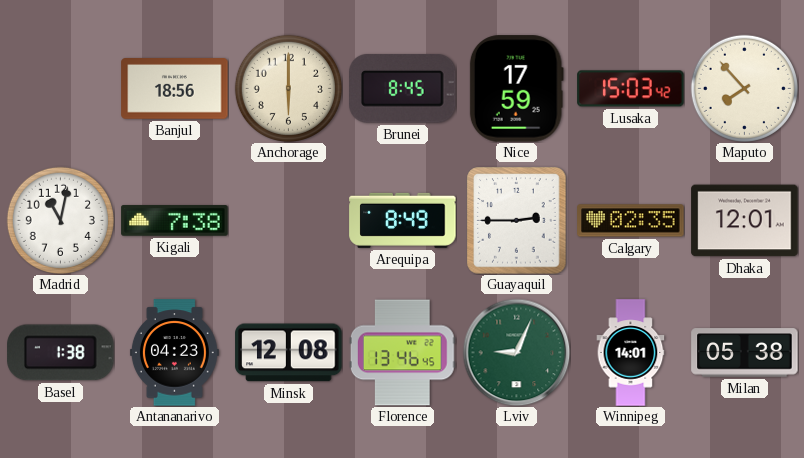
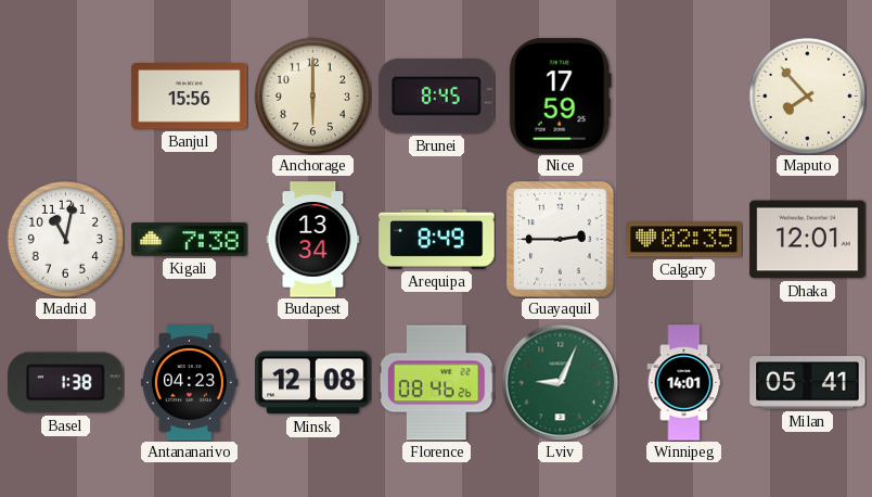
Banjul: 18:56 -> 15:56 (190, 97)
Lusaka: 15:03 -> none (631, 89)
Budapest: none -> 13:34 (313, 240)
Florence: 13:46 -> 08:46 (436, 383)
Milan: 05:38 -> 05:41 (808, 383)
